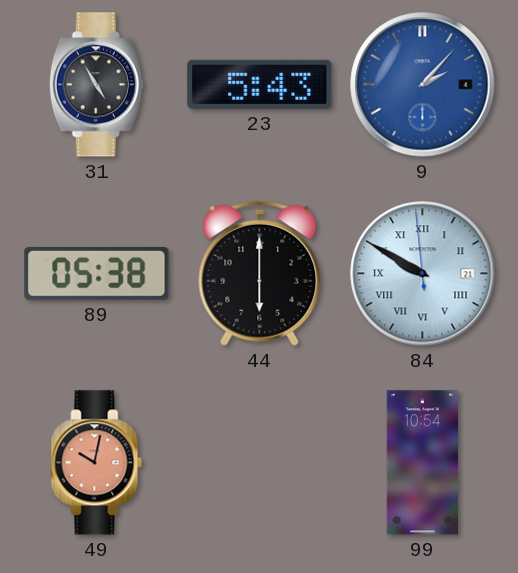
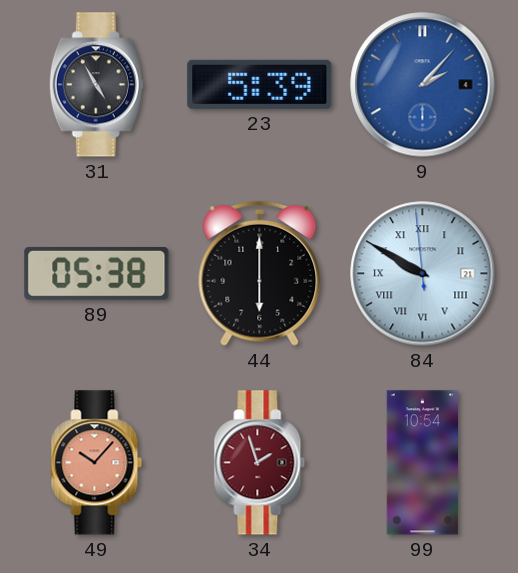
23: 5:43 -> 5:39 (260, 84)
49: 10:02 -> 10:07 (97, 463)
34: none -> 1:57 (260, 463)
